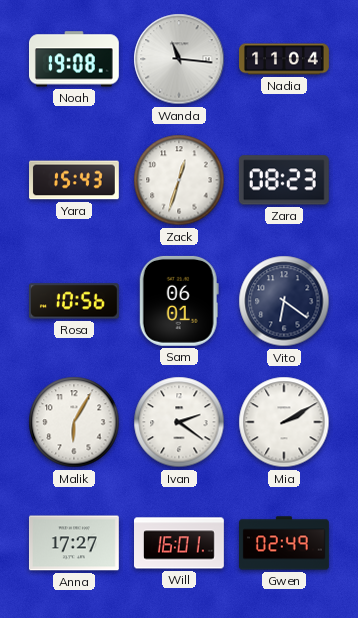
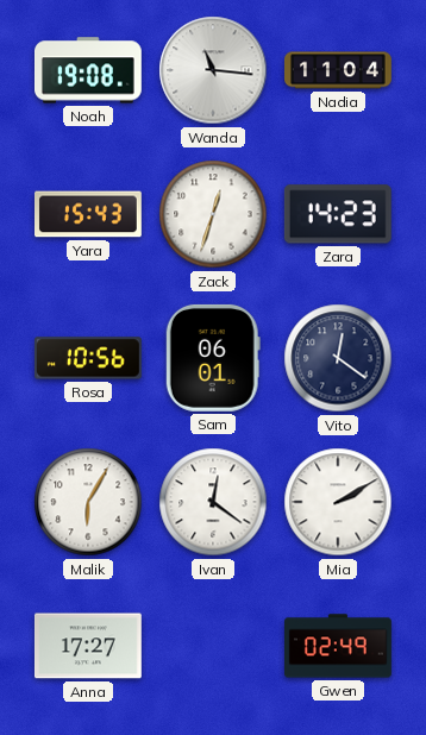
Zara: 08:23 -> 14:23 (338, 214)
Vito: 6:21 -> 12:21 (338, 358)
Ivan: 2:21 -> 12:21 (213, 502)
Will: 16:01 -> none (180, 543)
